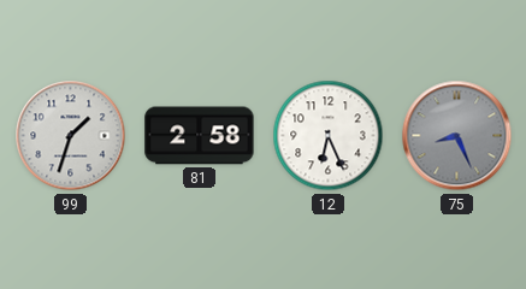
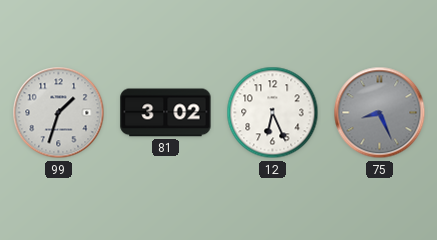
81: 2:58 -> 3:02 (166, 113)
